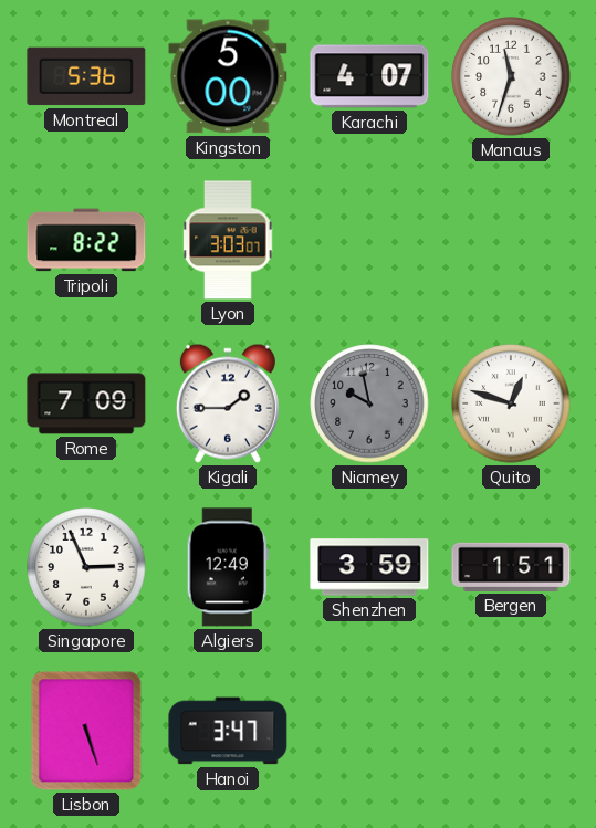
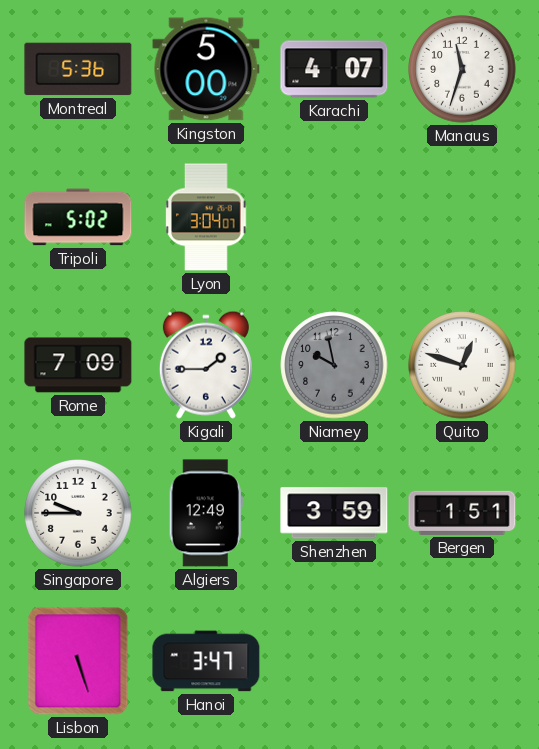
Tripoli: 8:22 -> 5:02 (78, 217)
Lyon: 3:03 -> 3:04 (206, 217)
Singapore: 2:56 -> 9:45 (78, 513)
